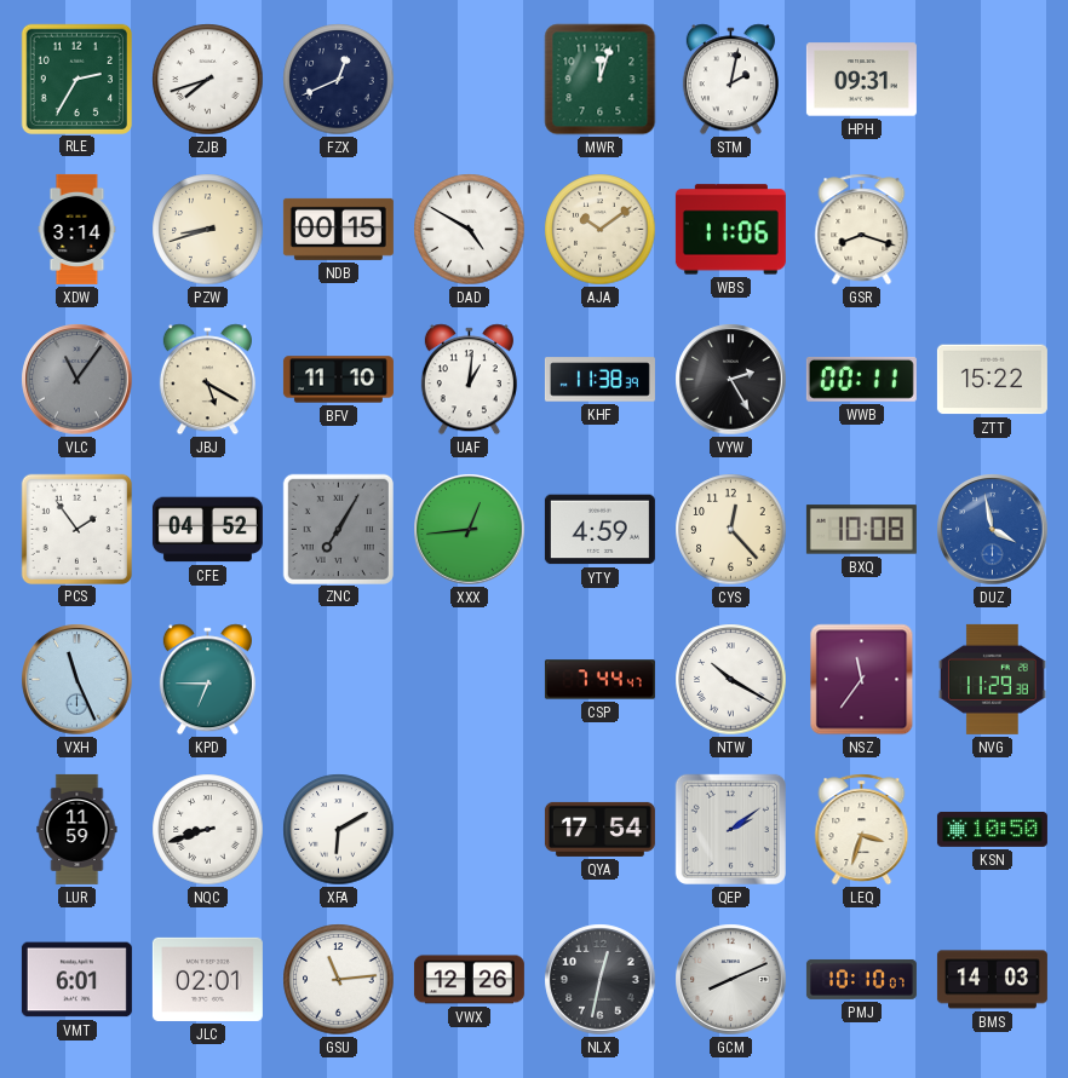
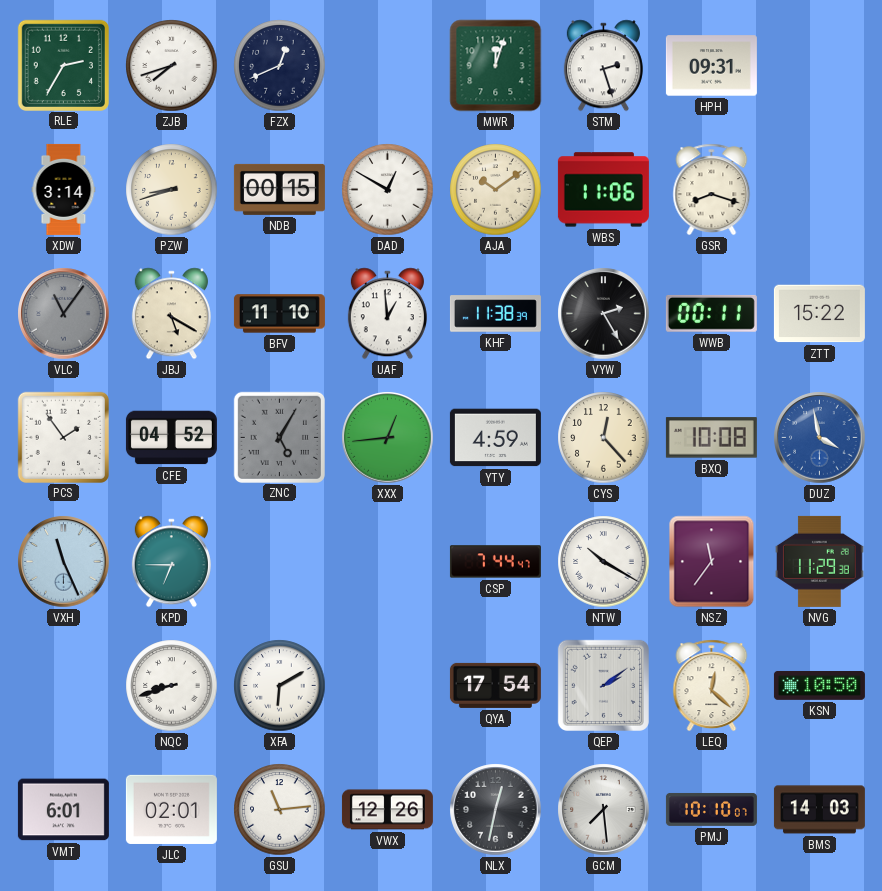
STM: 2:02 -> 2:27 (603, 66)
DAD: 4:50 -> 12:50 (388, 190)
UAF: 1:01 -> 12:59 (387, 314)
ZNC: 7:05 -> 5:05 (279, 437)
LUR: 11:59 -> none (77, 829)
LEQ: 3:33 -> 12:22 (712, 686)
GCM: 8:11 -> 7:29 (604, 810)
